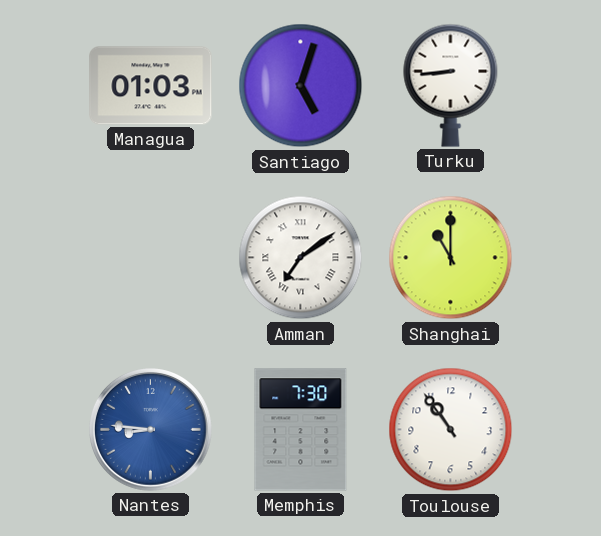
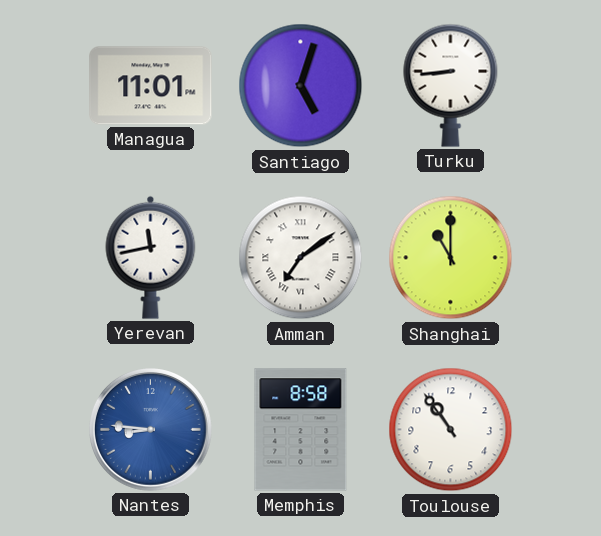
Managua: 01:03 -> 11:01 (151, 86)
Yerevan: none -> 11:43 (151, 257)
Memphis: 7:30 -> 8:58 (301, 430)
